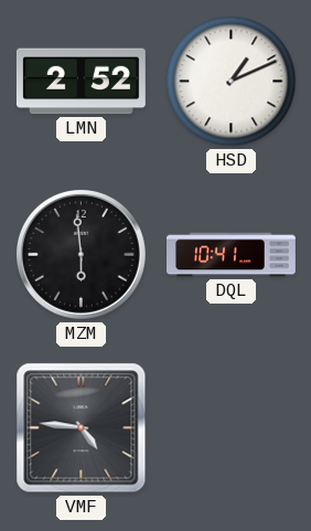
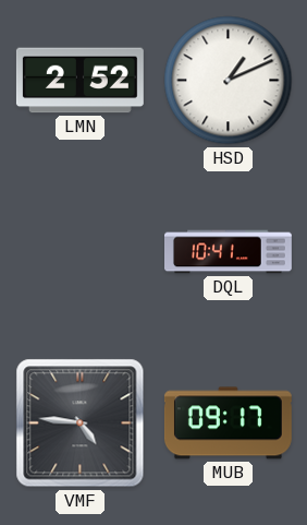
MZM: 5:59 -> none (82, 255)
MUB: none -> 09:17 (228, 423)
